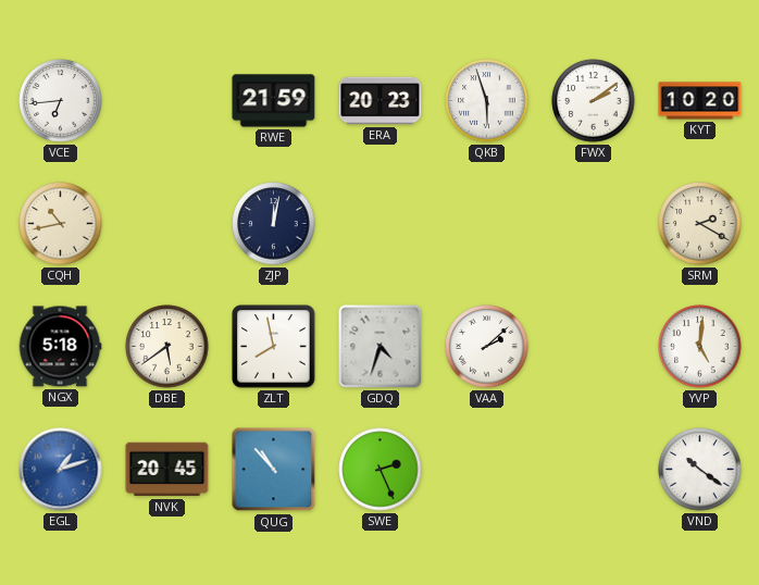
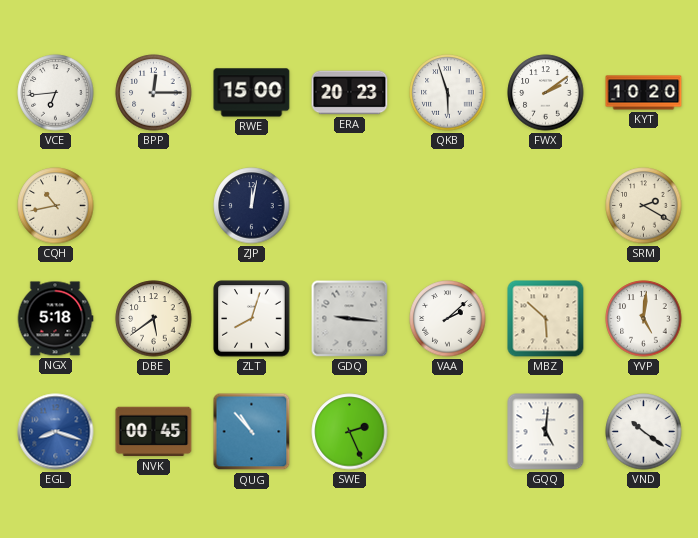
BPP: none -> 12:15 (154, 93)
RWE: 21:59 -> 15:00 (252, 93)
ZLT: 7:58 -> 8:03 (252, 319)
GDQ: 4:33 -> 9:16 (350, 319)
MBZ: none -> 5:52 (546, 319)
EGL: 1:12 -> 8:18 (56, 432)
NVK: 20:45 -> 00:45 (154, 432)
GQQ: none -> 5:01 (546, 432)
